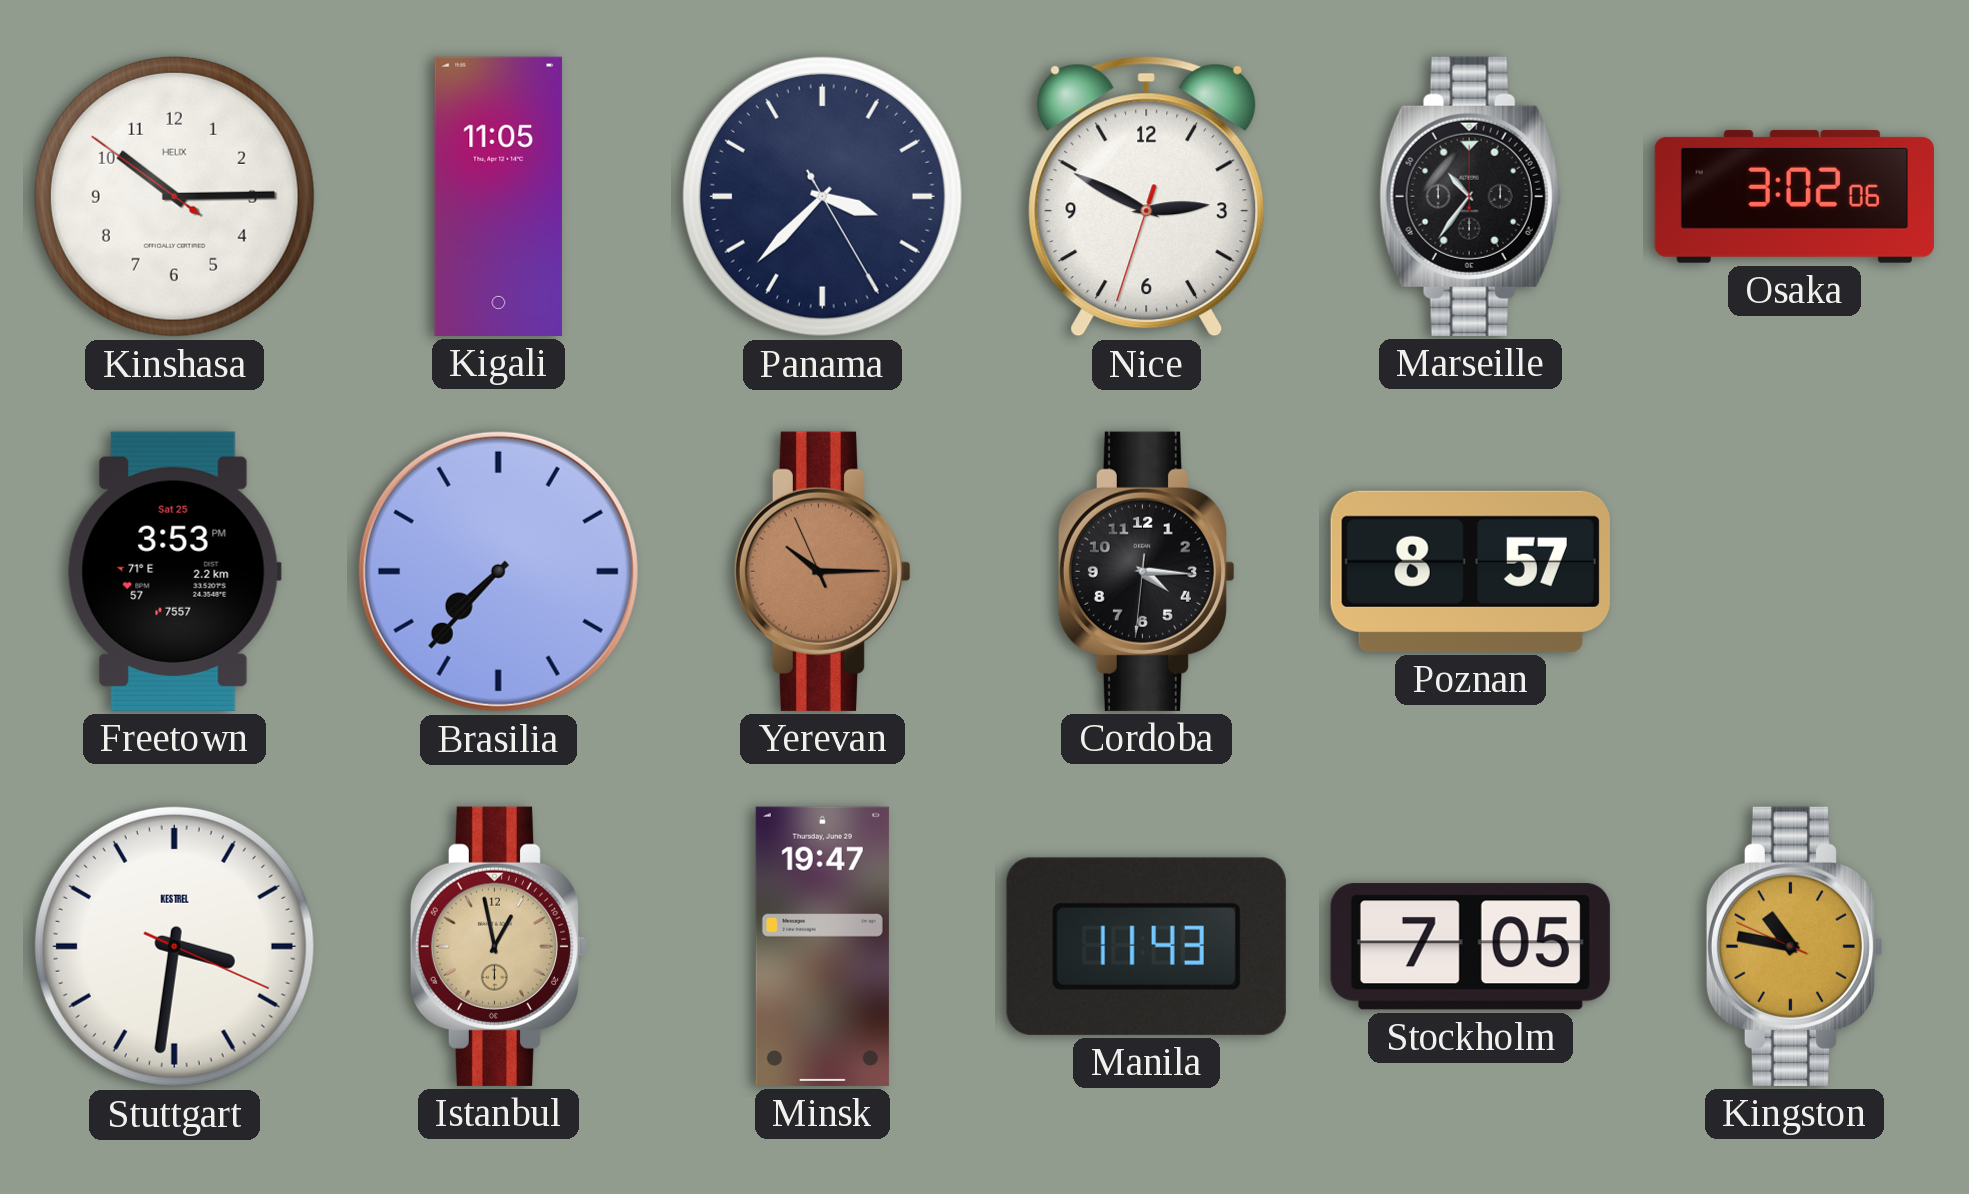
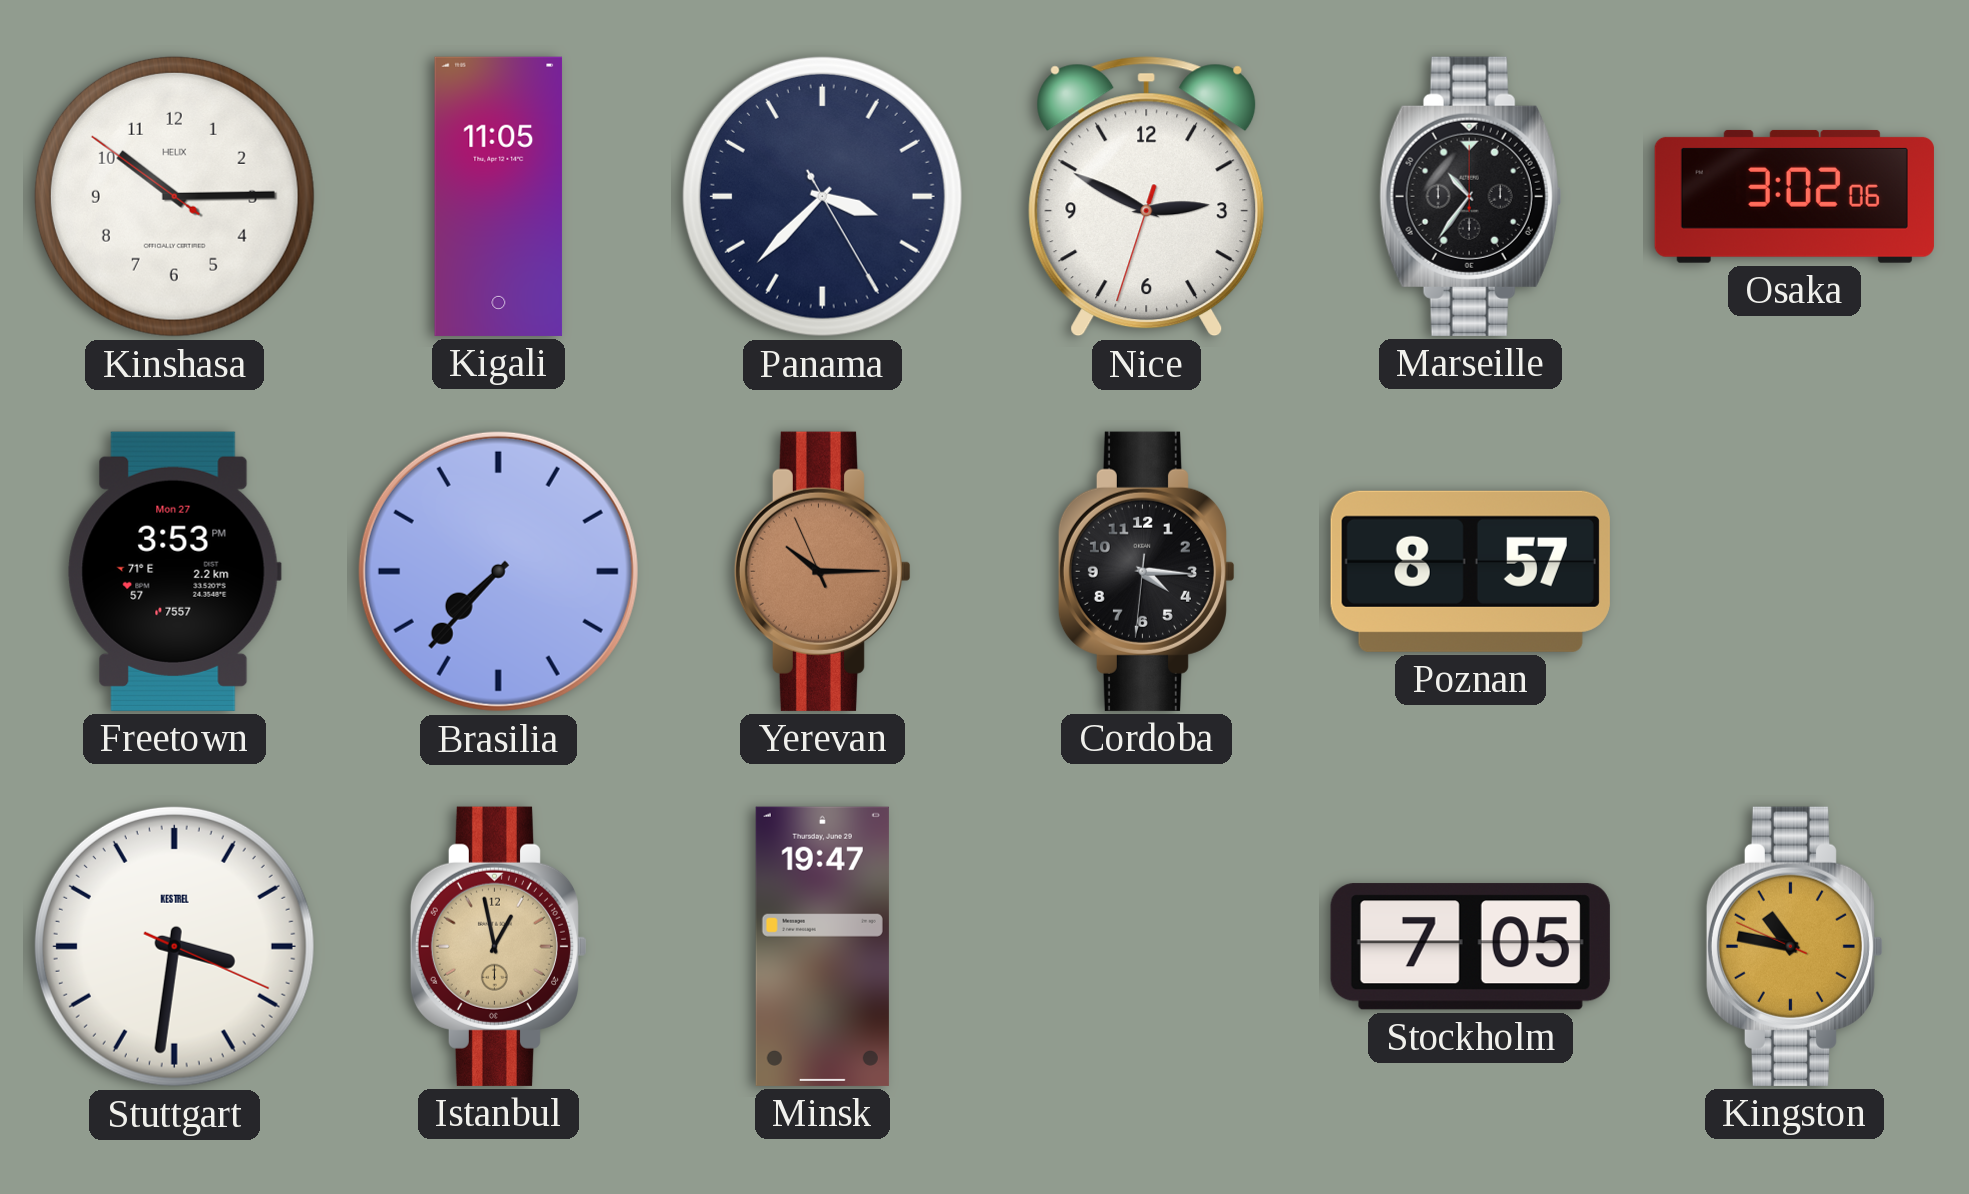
Freetown date: Sat 25 -> Mon 27 (174, 571)
Manila: 11:43 -> none (1146, 946)
